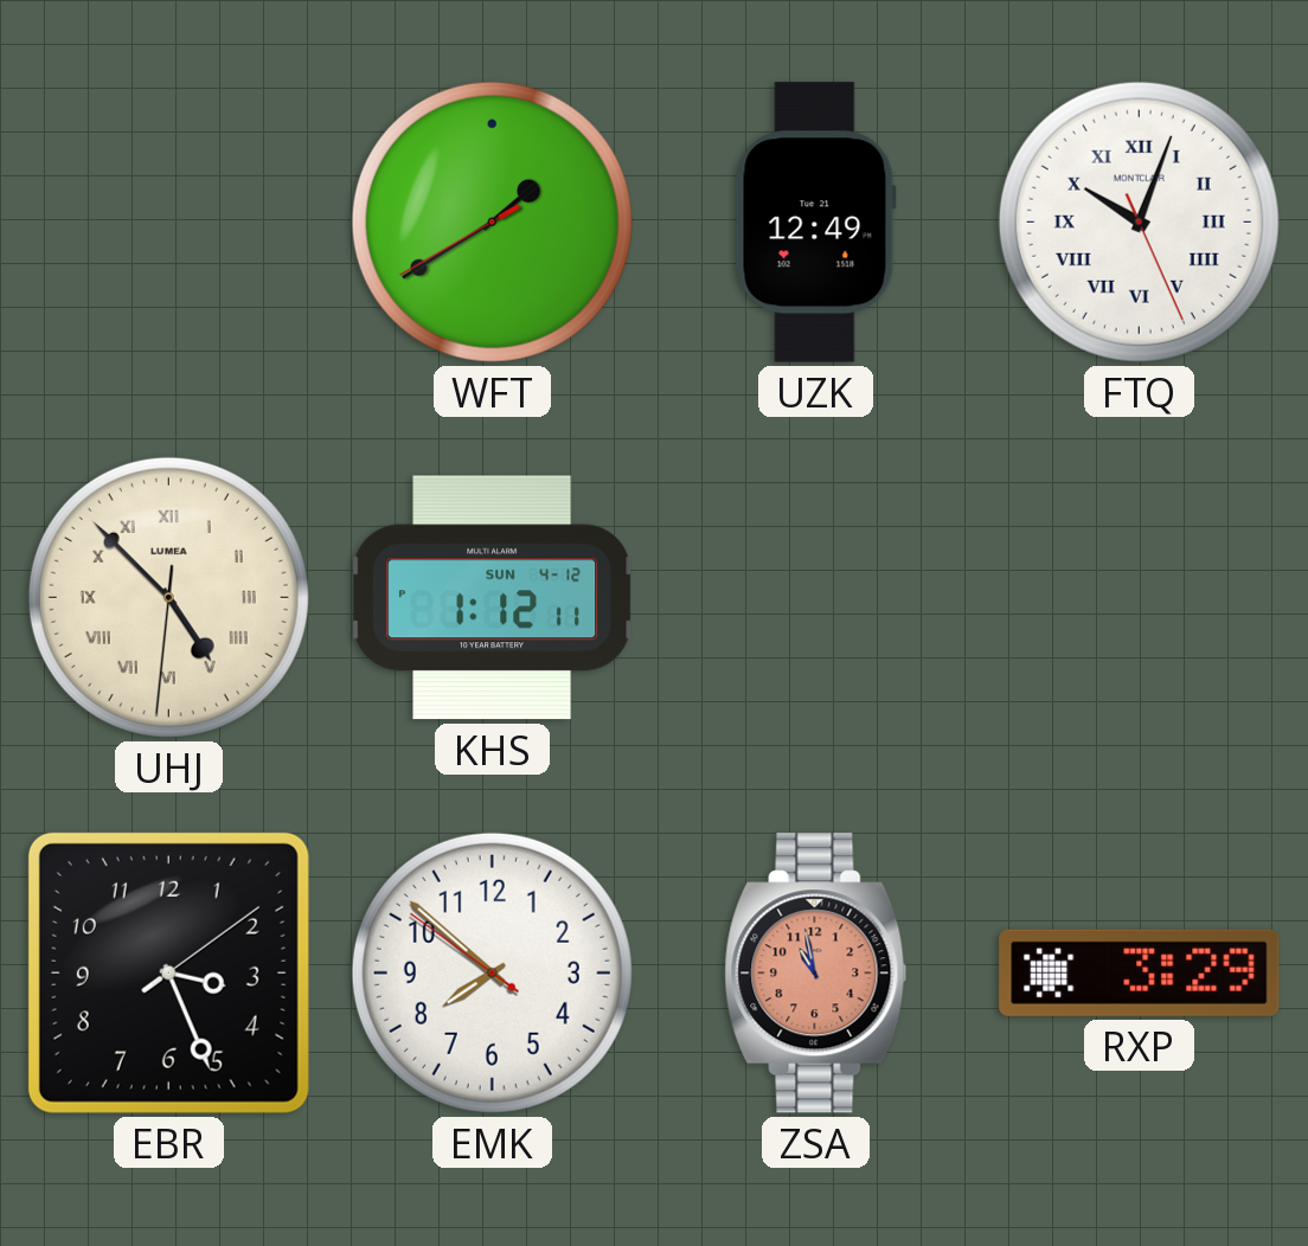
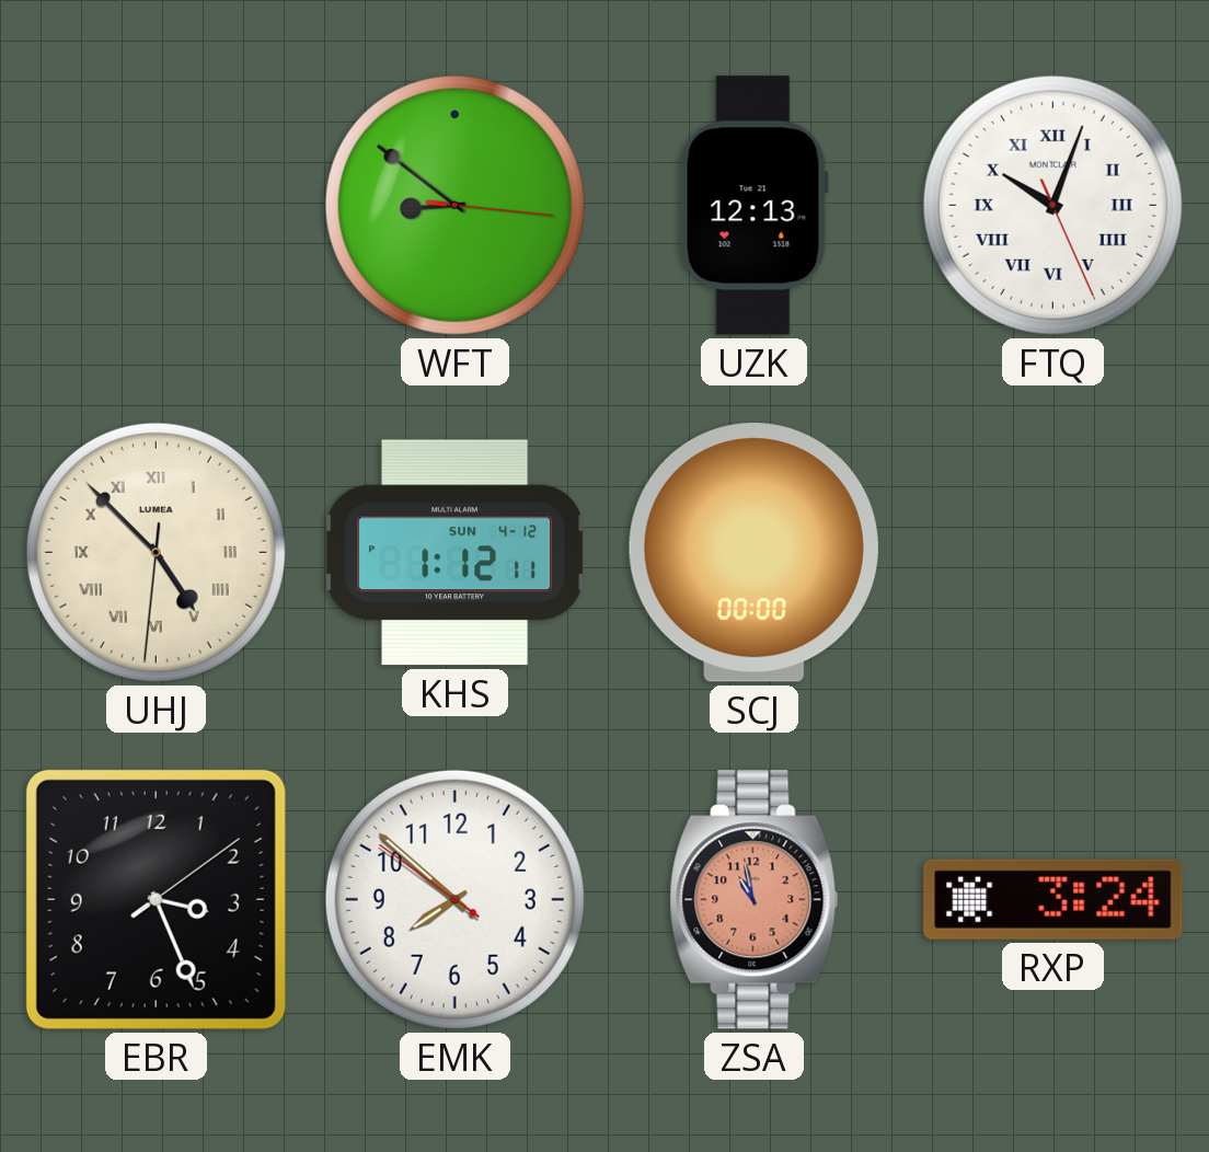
WFT: 1:39 -> 8:51 (454, 205)
UZK: 12:49 -> 12:13 (753, 206)
SCJ: none -> 00:00 (753, 553)
RXP: 3:29 -> 3:24 (1053, 899)
